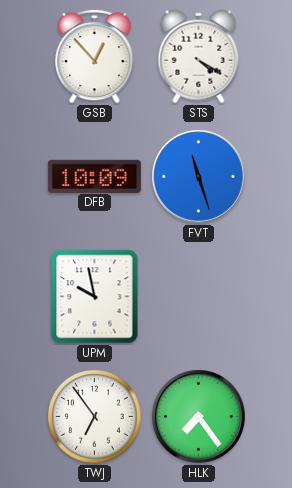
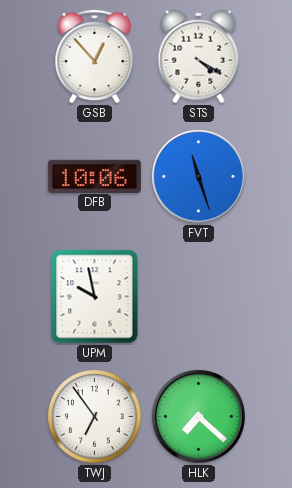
DFB: 10:09 -> 10:06 (94, 176)
HLK: 7:24 -> 7:22 (198, 416)
